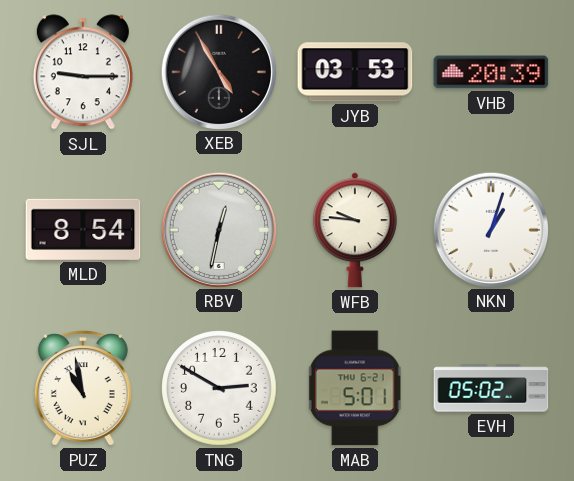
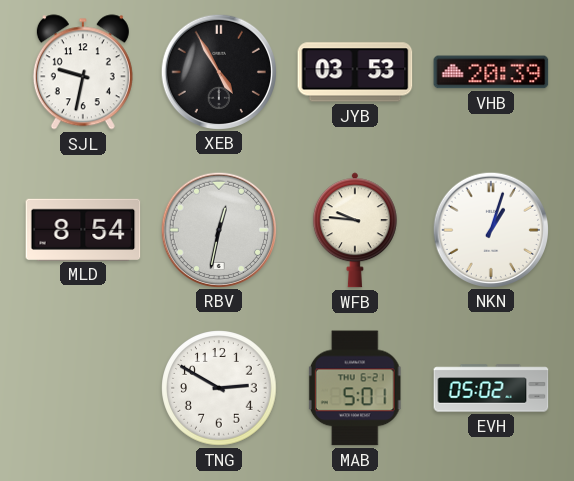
SJL: 9:15 -> 9:32 (83, 72)
PUZ: 10:58 -> none (83, 388)
